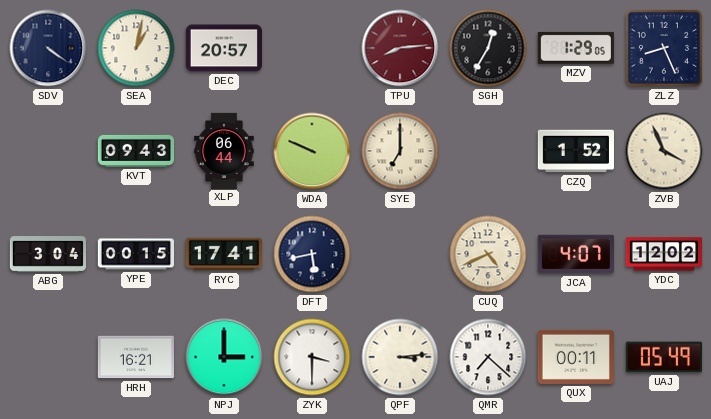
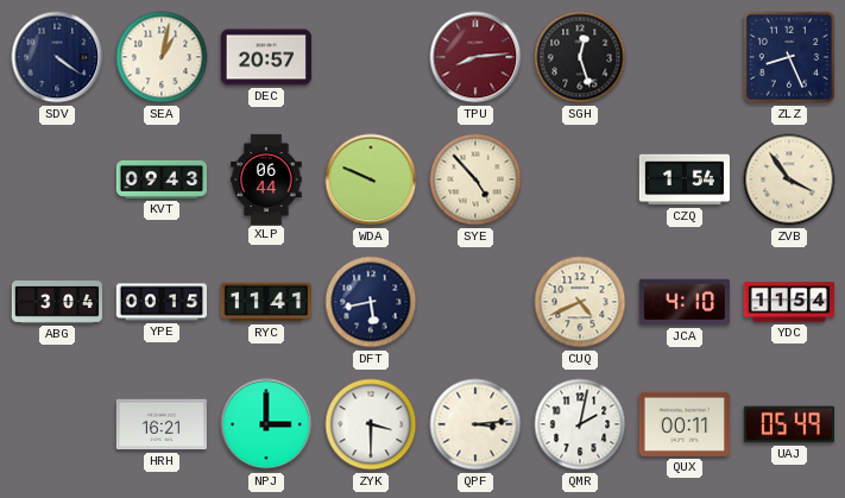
SGH: 12:35 -> 12:27 (580, 57)
MZV: 1:29 -> none (576, 48)
SYE: 7:00 -> 4:53 (475, 179)
CZQ: 1:52 -> 1:54 (685, 179)
ZVB: 3:56 -> 3:54 (789, 179)
RYC: 17:41 -> 11:41 (265, 302)
JCA: 4:07 -> 4:10 (685, 302)
YDC: 12:02 -> 11:54 (788, 302)
QMR: 7:22 -> 2:02 (580, 424)
